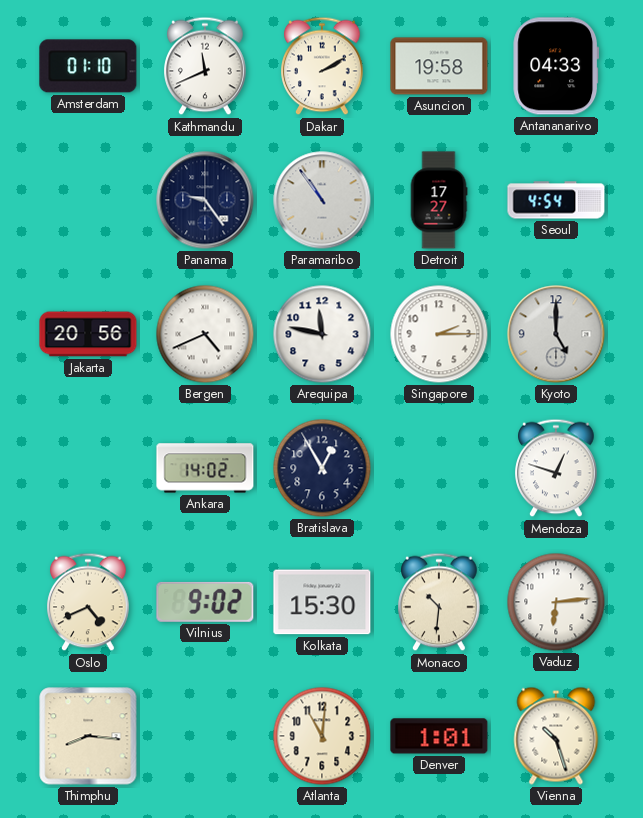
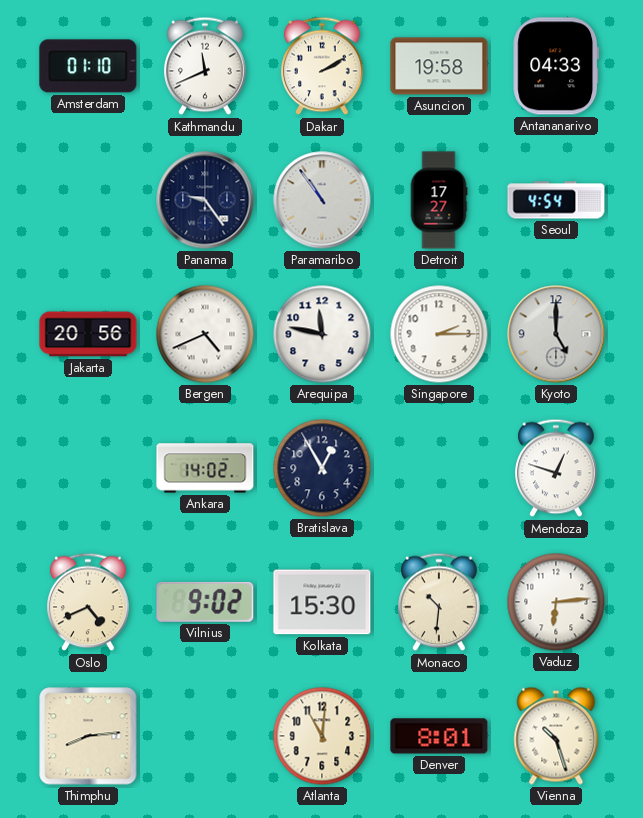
Thimphu: 8:16 -> 8:14 (88, 736)
Denver: 1:01 -> 8:01 (439, 736)
